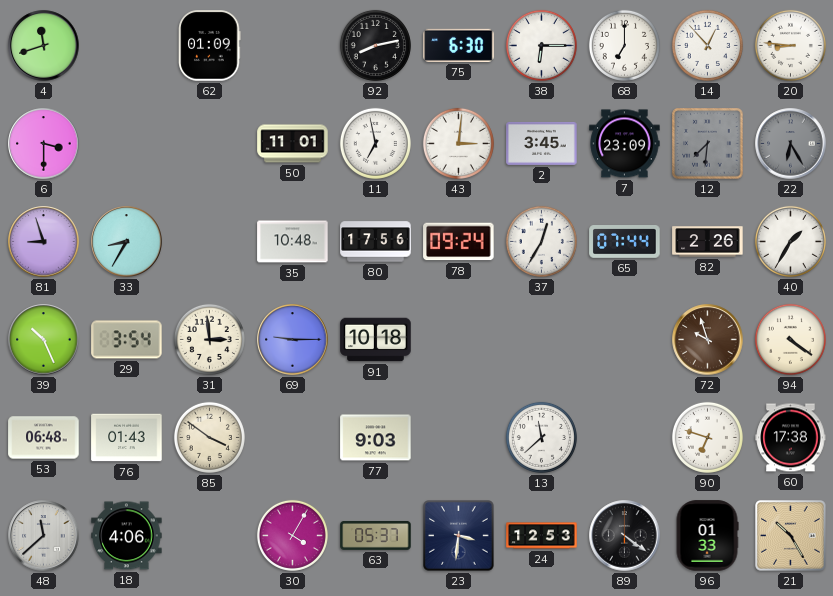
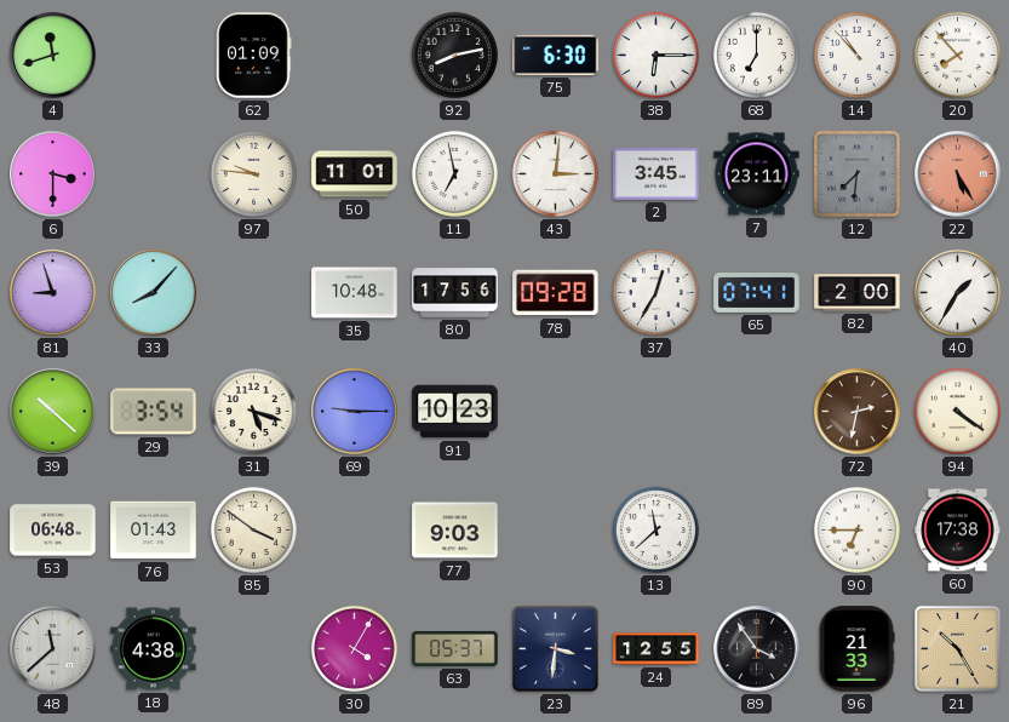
14: 12:53 -> 10:53 (856, 55)
20: 8:46 -> 7:53 (957, 55)
97: none -> 9:46 (253, 173)
7: 23:09 -> 23:11 (757, 174)
22: 6:25 -> 5:25 (958, 174)
22 dial: grey -> salmon (958, 174)
33: 8:35 -> 8:07 (154, 293)
78: 09:24 -> 09:28 (556, 293)
65: 07:44 -> 07:41 (757, 293)
82: 2:26 -> 2:00 (858, 293)
39: 10:26 -> 10:22 (53, 412)
31: 2:59 -> 5:18 (253, 411)
91: 10:18 -> 10:23 (455, 412)
72: 9:57 -> 2:32 (858, 412)
90: 6:48 -> 6:45 (856, 529)
18: 4:06 -> 4:38 (154, 649)
24: 12:53 -> 12:55 (657, 649)
89: 4:21 -> 3:54 (757, 649)
96: 01:33 -> 21:33 (856, 649)
